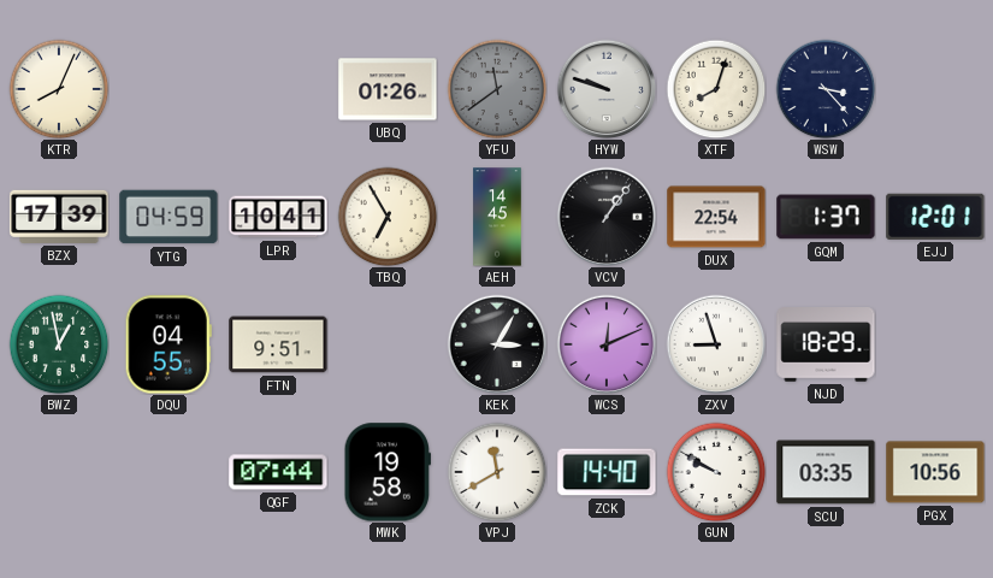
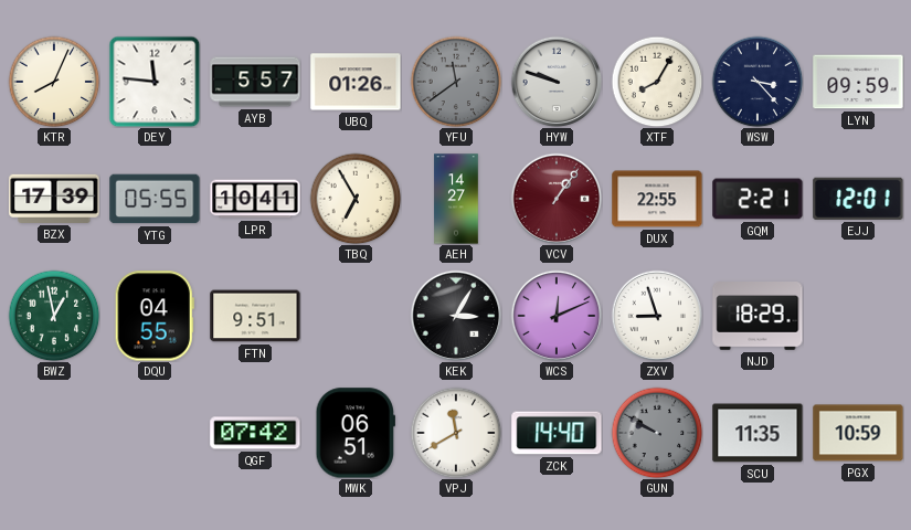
DEY: none -> 11:46 (155, 82)
AYB: none -> 5:57 (255, 82)
XTF: 8:03 -> 8:05 (657, 82)
LYN: none -> 09:59 (858, 82)
YTG: 04:59 -> 05:55 (155, 199)
AEH: 14:45 -> 14:27 (456, 199)
VCV dial: black -> burgundy (557, 199)
DUX: 22:54 -> 22:55 (657, 199)
GQM: 1:37 -> 2:21 (758, 199)
QGF: 07:44 -> 07:42 (255, 433)
MWK: 19:58 -> 06:51 (354, 433)
GUN dial: white -> grey (657, 433)
SCU: 03:35 -> 11:35 (758, 433)
PGX: 10:56 -> 10:59 (858, 433)
